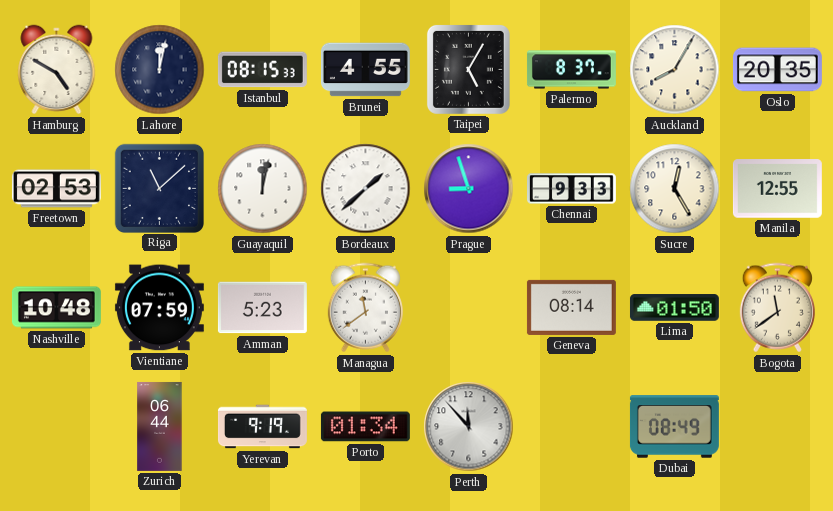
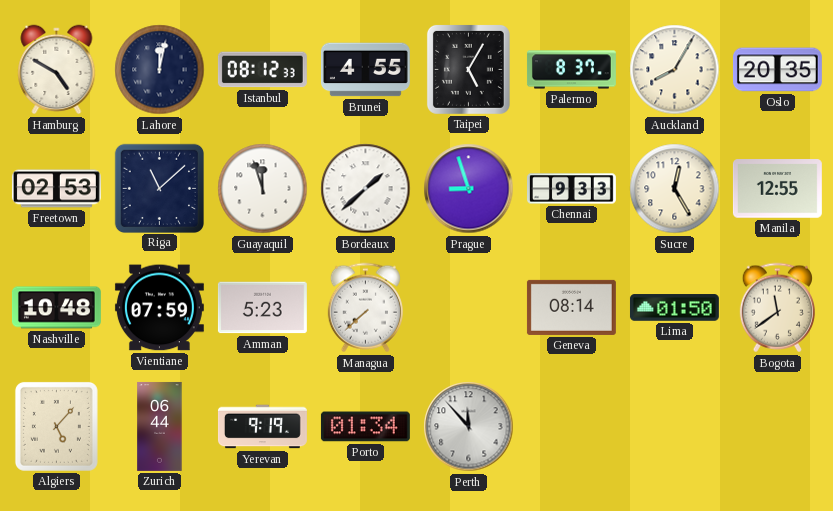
Istanbul: 08:15 -> 08:12 (262, 70)
Guayaquil: 12:02 -> 11:57 (263, 189)
Managua: 11:39 -> 7:38 (365, 308)
Algiers: none -> 5:07 (56, 426)
Dubai: 08:49 -> none (674, 427)
